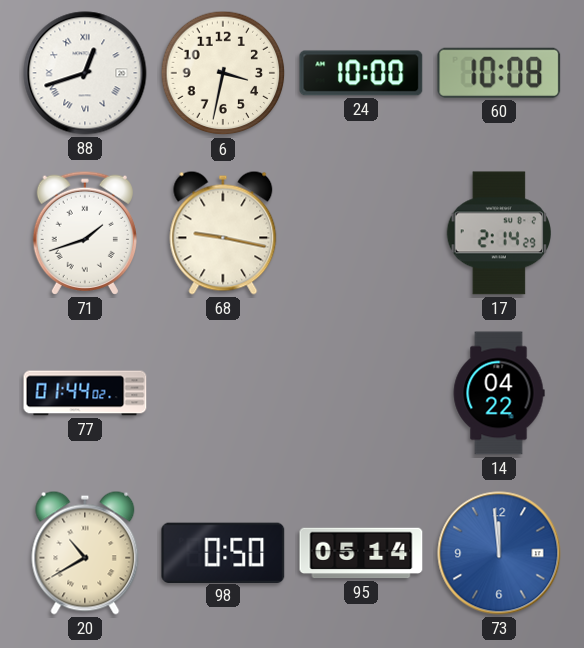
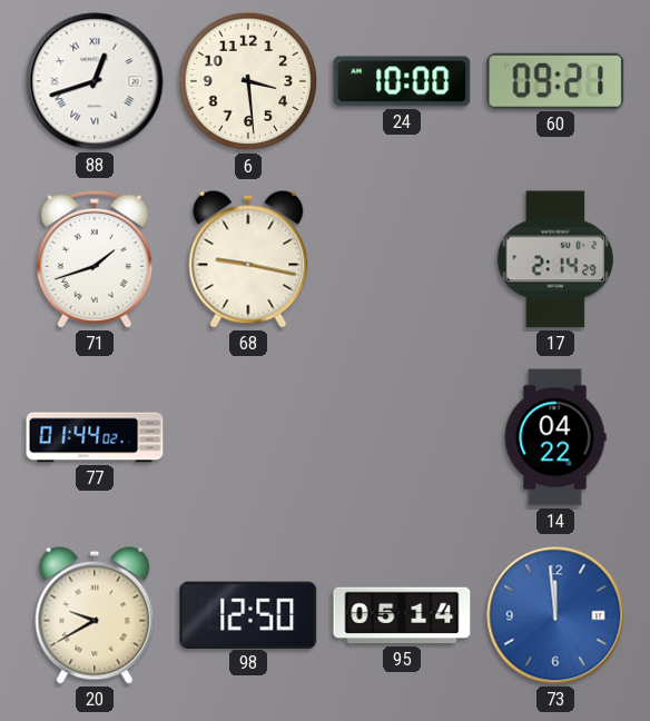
6: 3:32 -> 3:29 (248, 81)
60: 10:08 -> 09:21 (555, 81)
20: 10:40 -> 9:40 (95, 615)
98: 0:50 -> 12:50 (248, 614)
